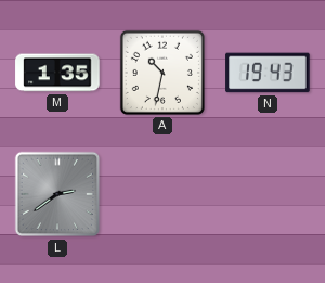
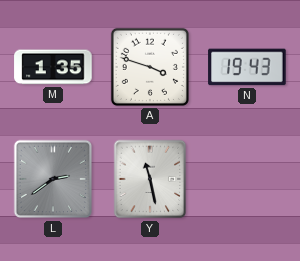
A: 10:32 -> 3:48 (150, 67)
Y: none -> 11:28 (150, 179)
